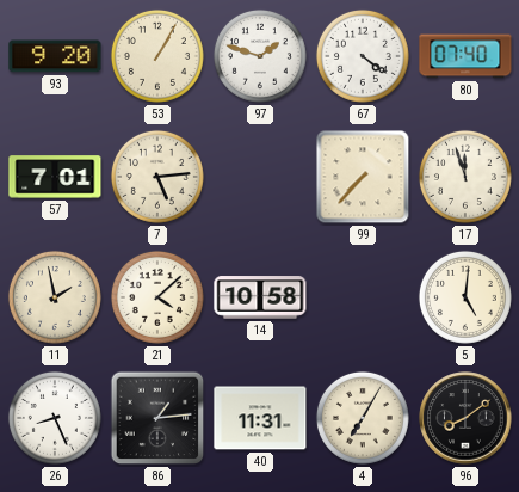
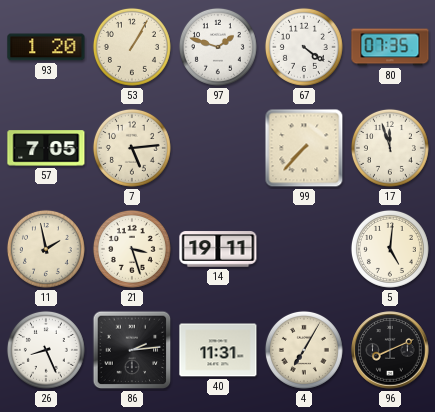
93: 9:20 -> 1:20 (46, 47)
80: 07:40 -> 07:35 (390, 47)
57: 7:01 -> 7:05 (46, 148)
21: 4:08 -> 3:27 (132, 249)
14: 10:58 -> 19:11 (218, 249)
86: 1:14 -> 2:14 (132, 350)
96: 8:09 -> 8:11 (390, 350)
